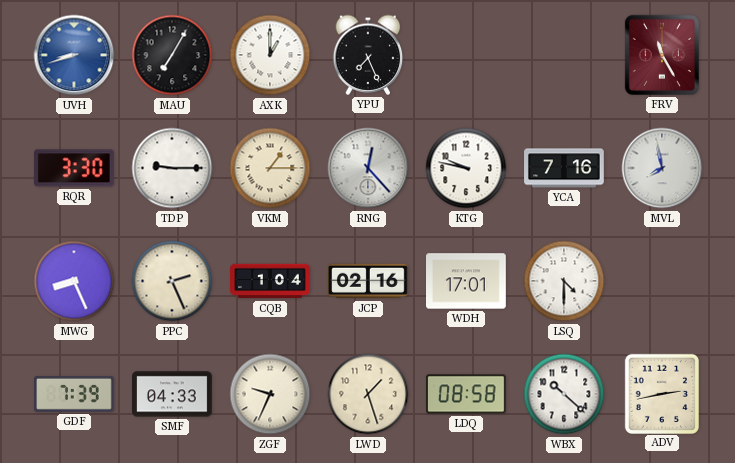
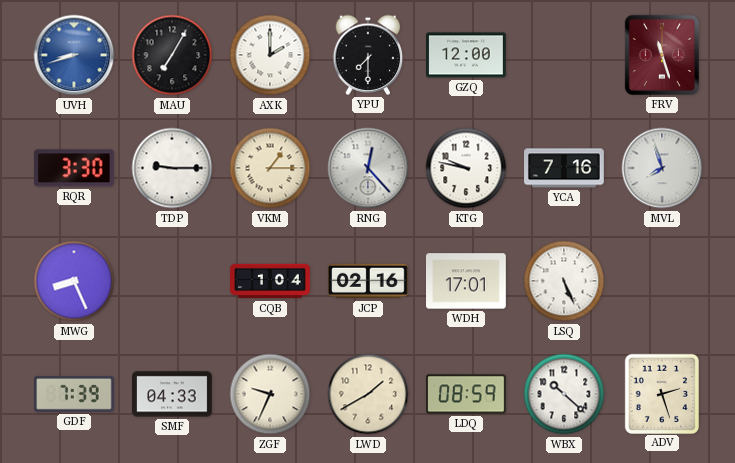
AXK: 1:00 -> 2:00 (270, 55)
YPU: 7:26 -> 7:30 (368, 55)
GZQ: none -> 12:00 (467, 55)
FRV: 11:25 -> 11:27 (662, 55)
MVL: 7:58 -> 7:57 (662, 168)
PPC: 2:26 -> none (172, 281)
LSQ: 4:30 -> 5:26 (564, 281)
LWD: 1:27 -> 1:40 (368, 394)
LDQ: 08:58 -> 08:59 (467, 394)
ADV: 2:43 -> 2:27 (661, 393)
